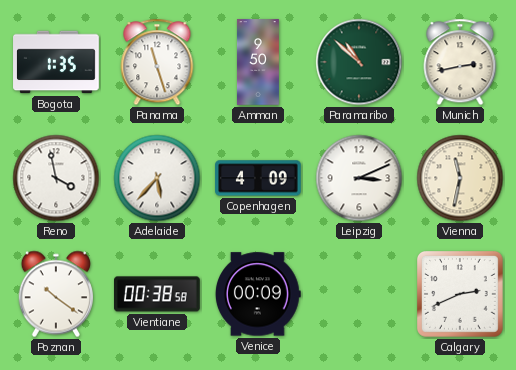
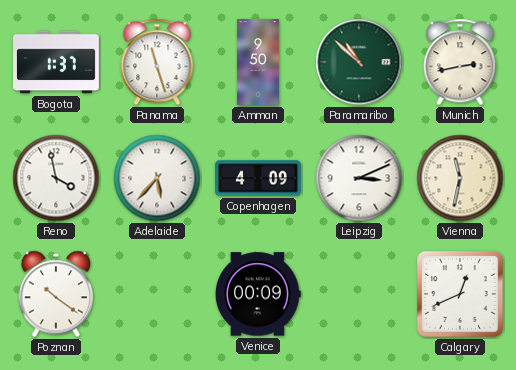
Bogota: 1:35 -> 1:37 (56, 62)
Vientiane: 00:38 -> none (158, 294)
Calgary: 2:41 -> 12:41 (461, 295)
